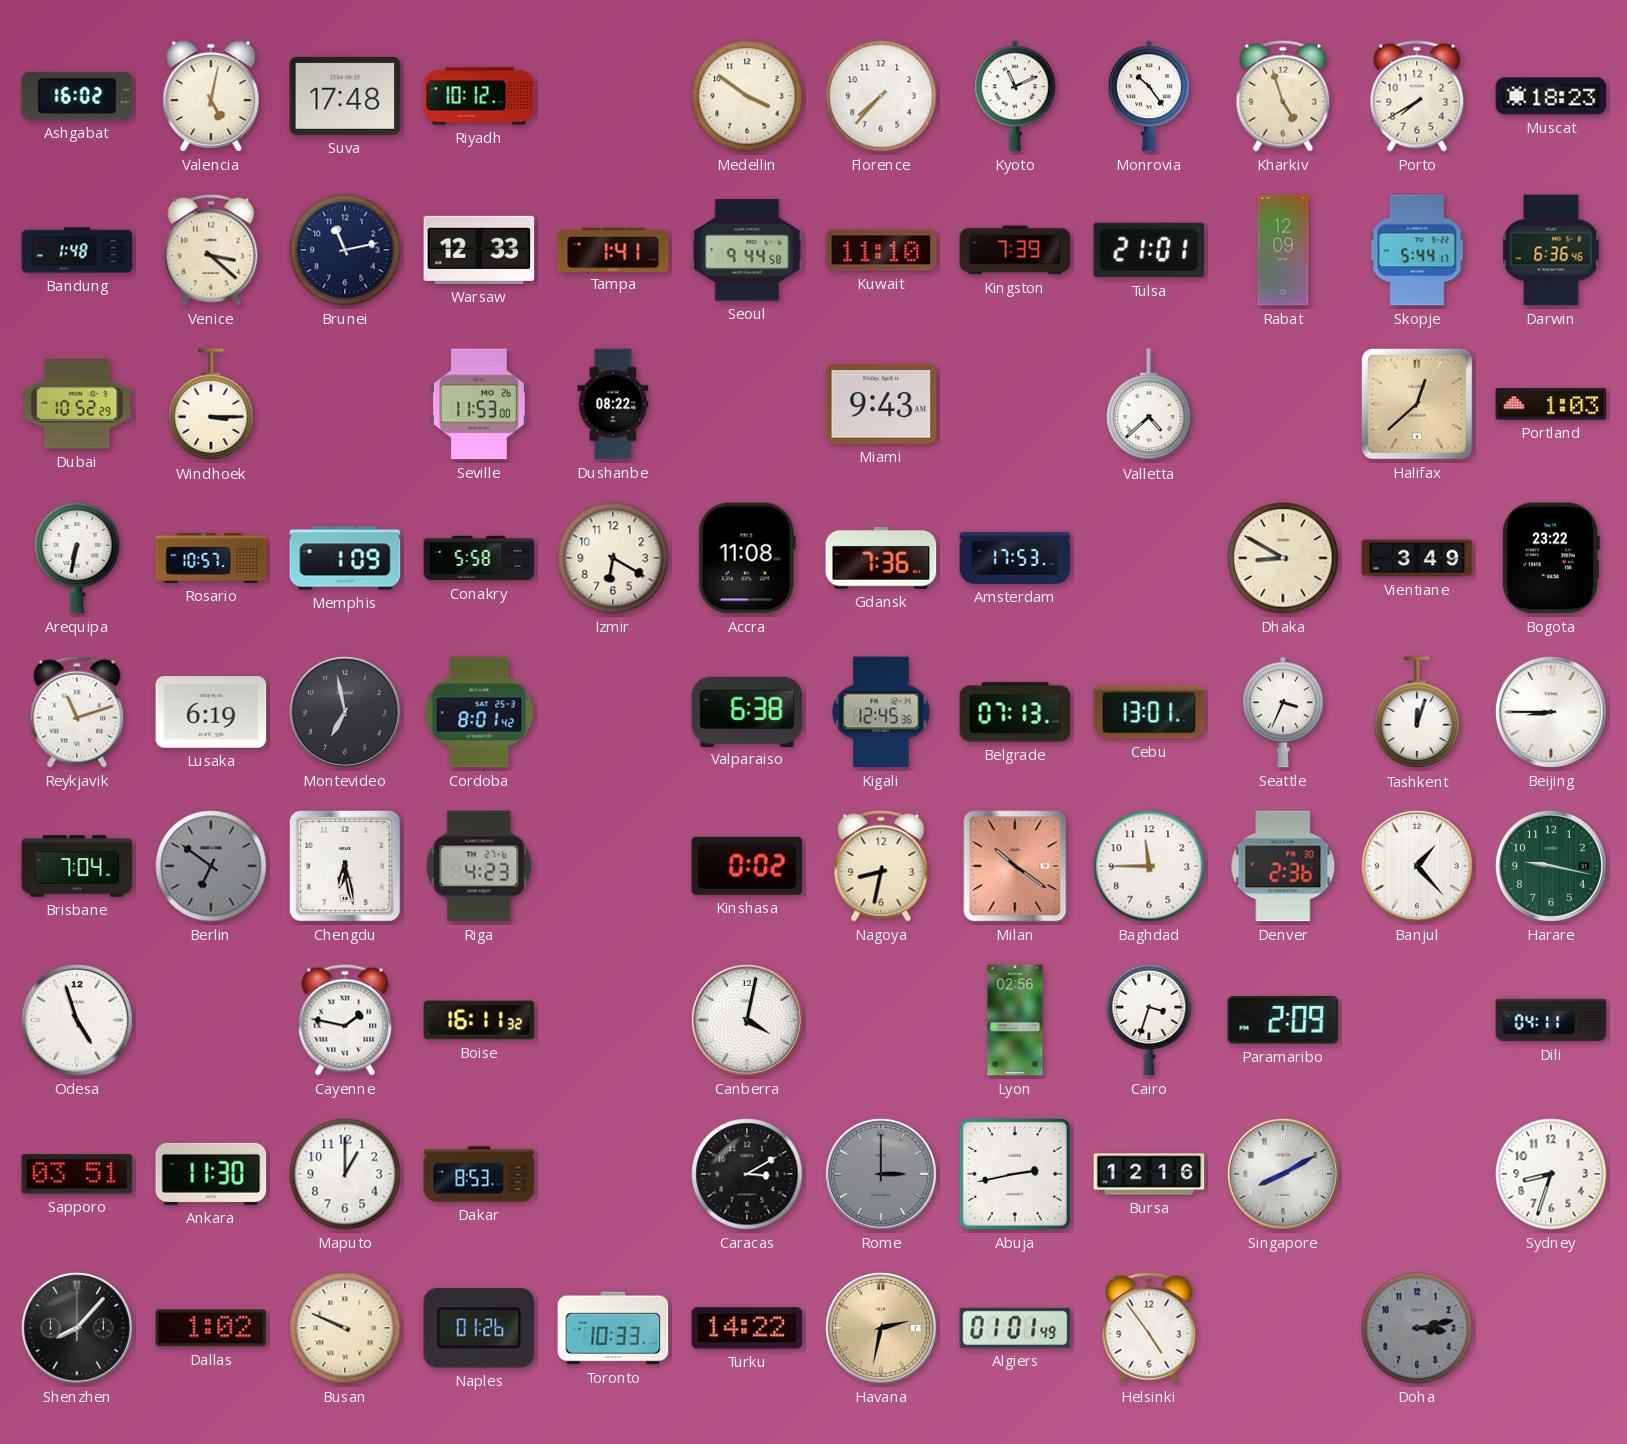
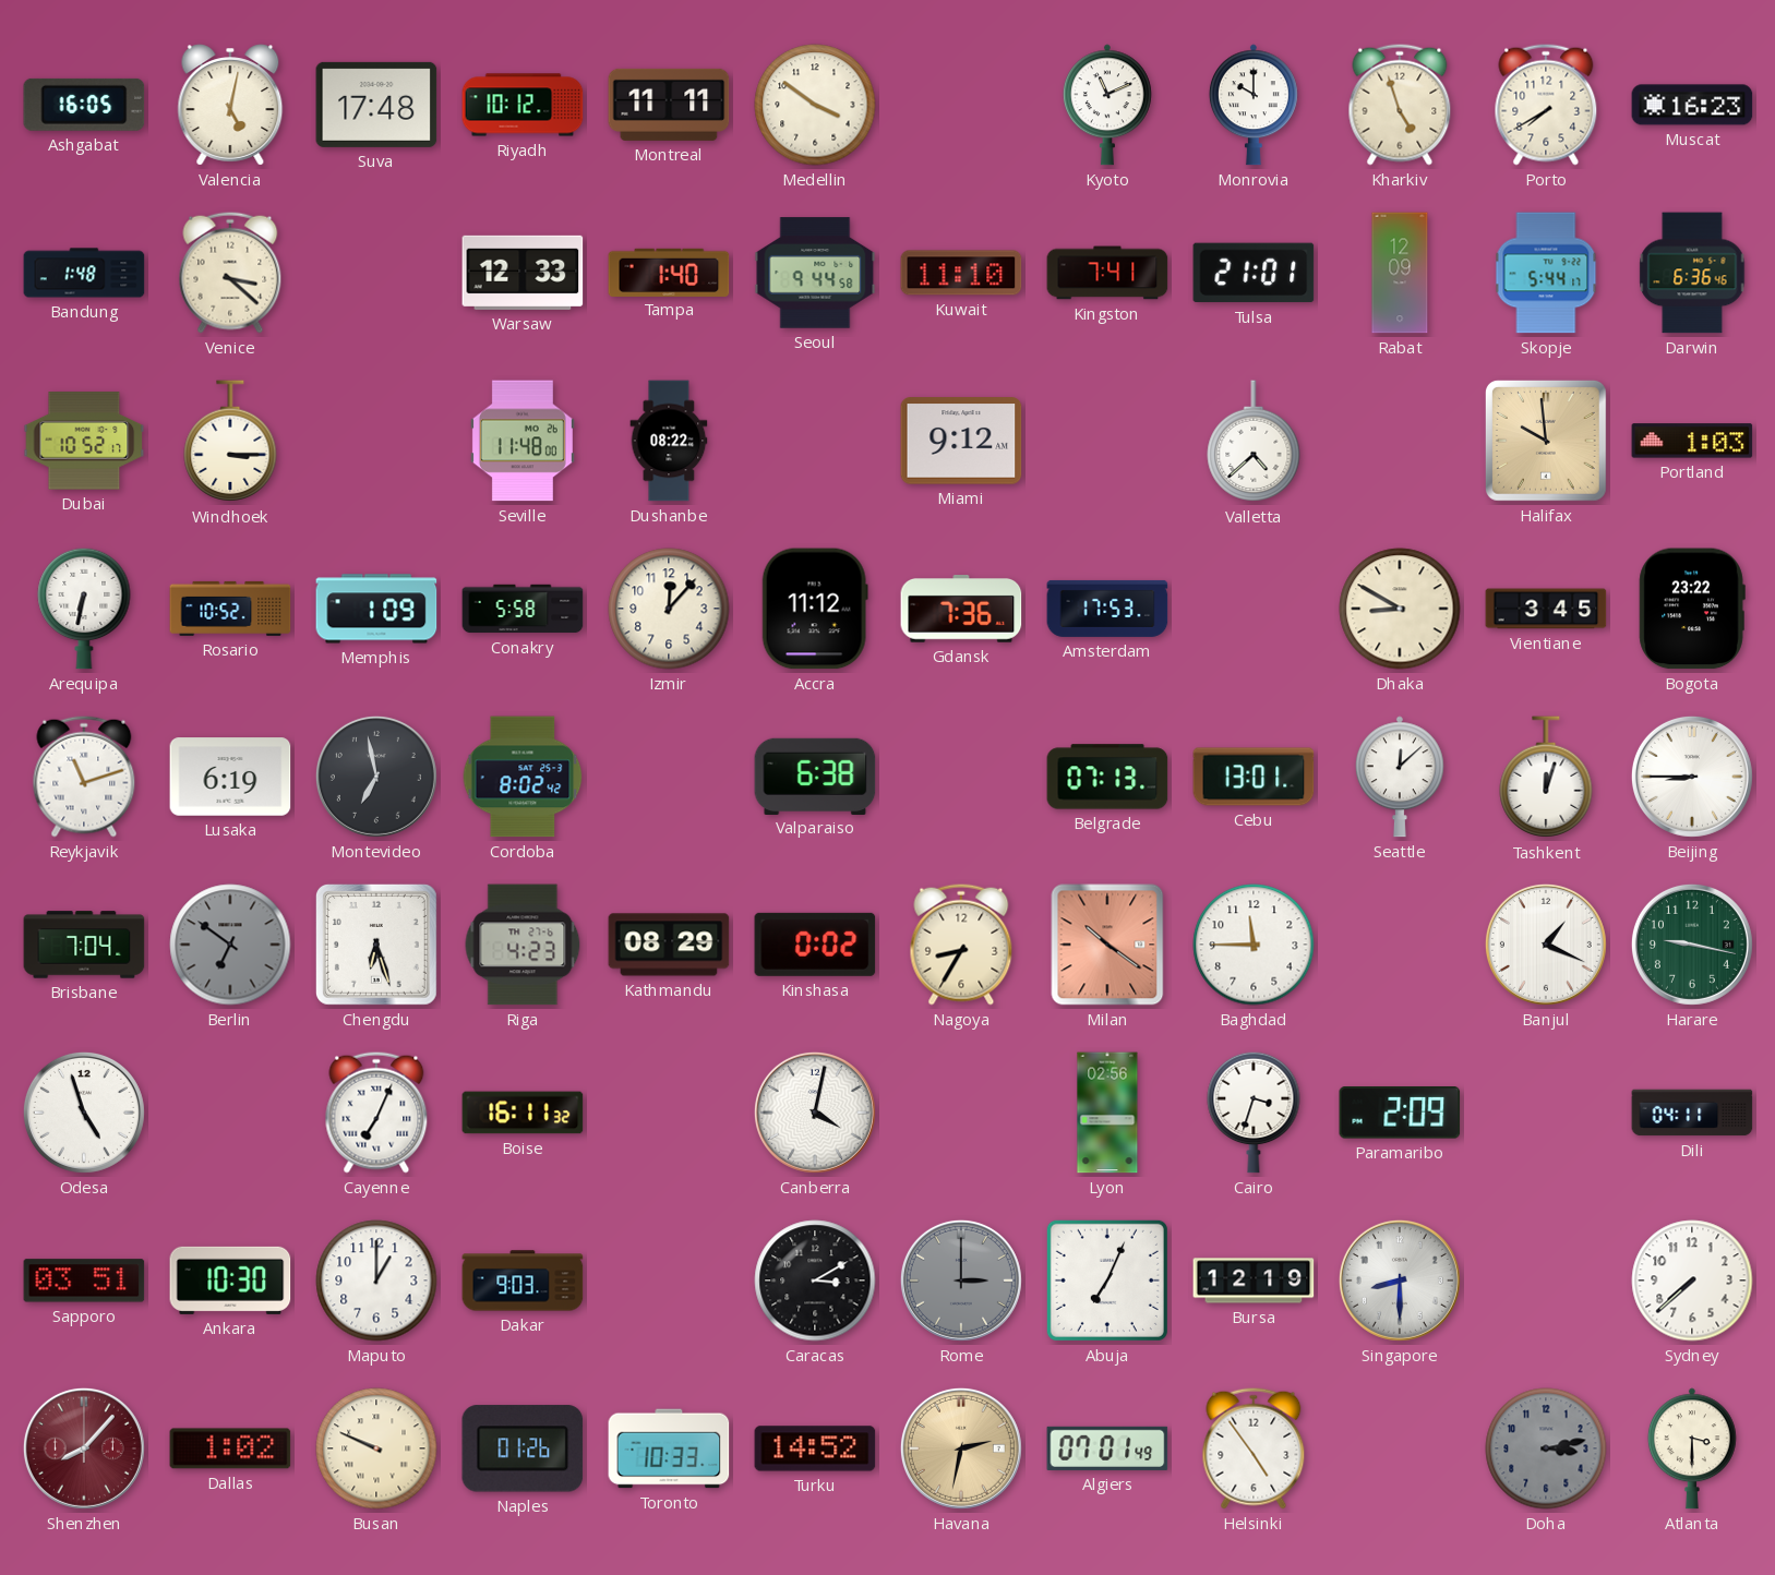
Ashgabat: 16:02 -> 16:05 (84, 105)
Montreal: none -> 11:11 (669, 105)
Florence: 7:37 -> none (881, 96)
Monrovia: 10:24 -> 10:00 (1254, 105)
Muscat: 18:23 -> 16:23 (1692, 105)
Brunei: 11:13 -> none (345, 250)
Tampa: 1:41 -> 1:40 (669, 272)
Kingston: 7:39 -> 7:41 (1107, 273)
Dubai: 10:52:29 -> 10:52:17 (84, 441)
Seville: 11:53 -> 11:48 (523, 441)
Miami: 9:43 -> 9:12 (961, 441)
Halifax: 12:38 -> 9:59 (1546, 441)
Rosario: 10:57 -> 10:52 (230, 609)
Izmir: 6:20 -> 12:07 (669, 609)
Accra: 11:08 -> 11:12 (815, 609)
Vientiane: 3:49 -> 3:45 (1546, 609)
Cordoba: 8:01 -> 8:02 (523, 777)
Kigali: 12:45 -> none (881, 712)
Seattle: 3:34 -> 12:08 (1400, 777)
Chengdu: 6:28 -> 6:27 (376, 945)
Kathmandu: none -> 08:29 (669, 945)
Nagoya: 8:32 -> 8:35 (961, 945)
Denver: 2:36 -> none (1283, 866)
Banjul: 1:23 -> 1:19 (1546, 945)
Cayenne: 1:47 -> 7:04 (376, 1113)
Ankara: 11:30 -> 10:30 (230, 1281)
Dakar: 8:53 -> 9:03 (523, 1281)
Abuja: 2:43 -> 7:04 (1107, 1281)
Bursa: 12:16 -> 12:19 (1254, 1281)
Singapore: 8:10 -> 8:30 (1400, 1281)
Sydney: 8:33 -> 7:38 (1692, 1281)
Shenzhen dial: black -> burgundy (84, 1448)
Turku: 14:22 -> 14:52 (815, 1448)
Algiers: 01:01 -> 07:01 (1107, 1448)
Atlanta: none -> 3:30 (1692, 1448)
